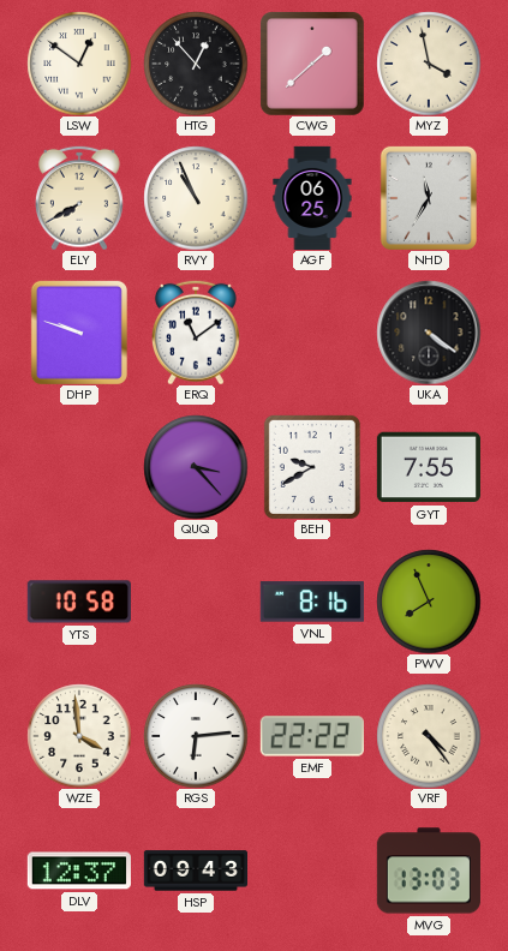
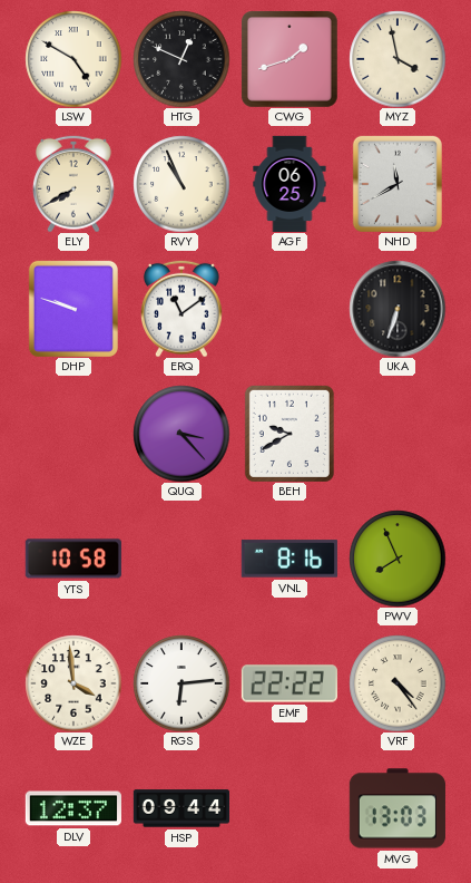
LSW: 12:51 -> 4:50 (73, 59)
HTG: 12:53 -> 12:49 (181, 59)
CWG: 1:38 -> 1:42 (290, 59)
NHD: 11:35 -> 11:40 (398, 184)
UKA: 4:21 -> 6:33 (398, 309)
GYT: 7:55 -> none (429, 467)
HSP: 09:43 -> 09:44 (180, 808)
